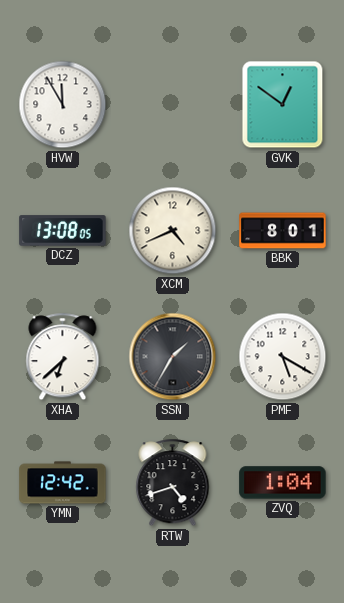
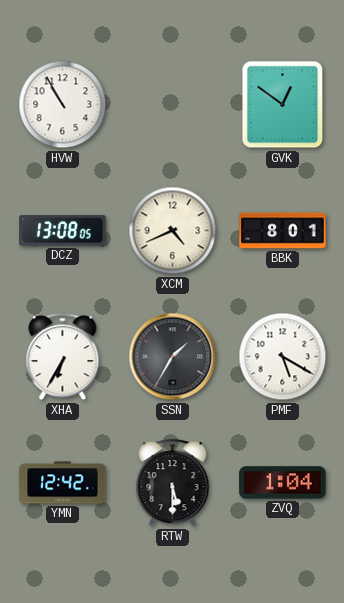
HVW: 11:55 -> 10:55 (63, 105)
XHA: 6:38 -> 6:35 (63, 357)
RTW: 4:42 -> 5:30 (173, 483)
